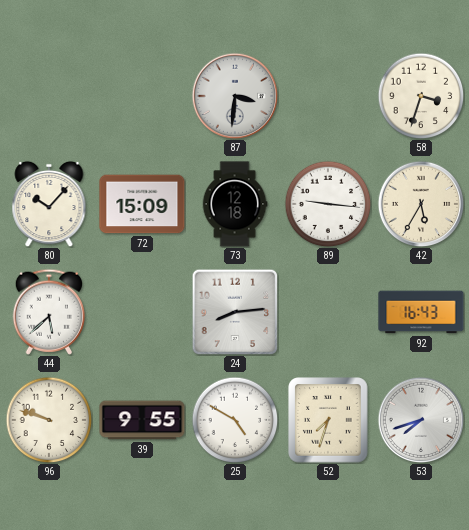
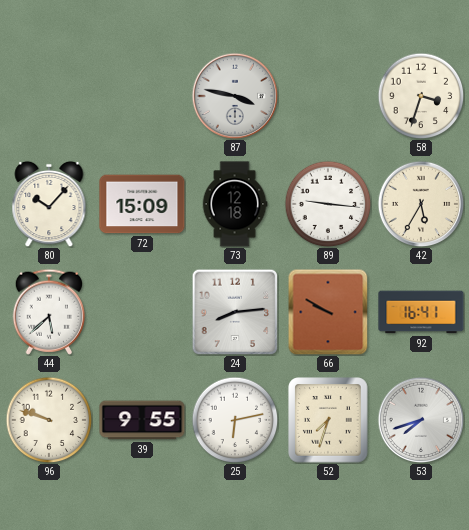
87: 3:31 -> 3:47 (235, 96)
66: none -> 9:50 (328, 312)
92: 16:43 -> 16:41 (421, 312)
25: 4:50 -> 6:13 (235, 420)
